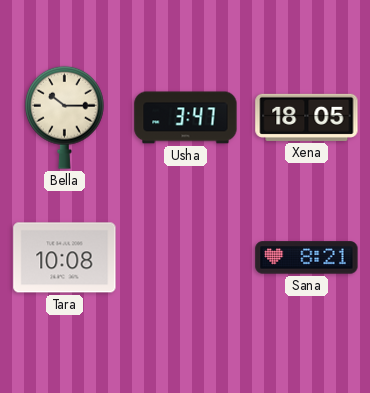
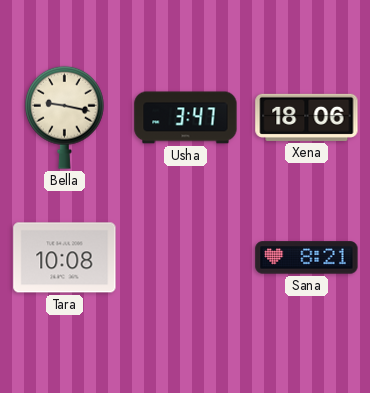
Bella: 10:15 -> 9:17 (64, 117)
Xena: 18:05 -> 18:06 (307, 117)
